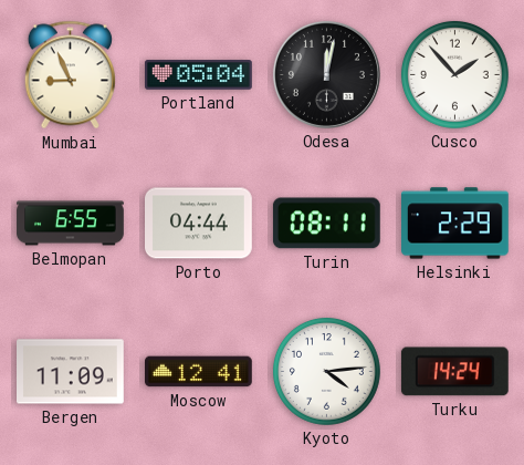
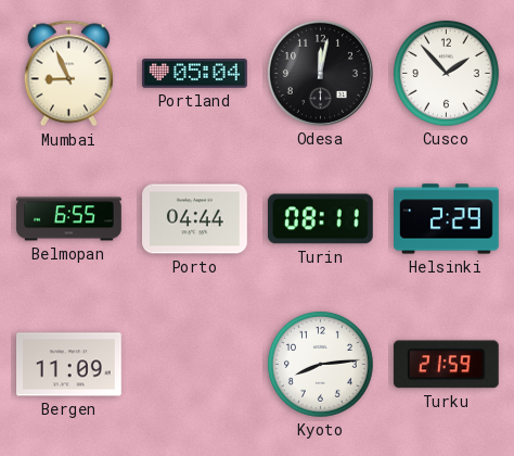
Moscow: 12:41 -> none (199, 372)
Kyoto: 4:14 -> 8:14 (320, 364)
Turku: 14:24 -> 21:59 (446, 365)
